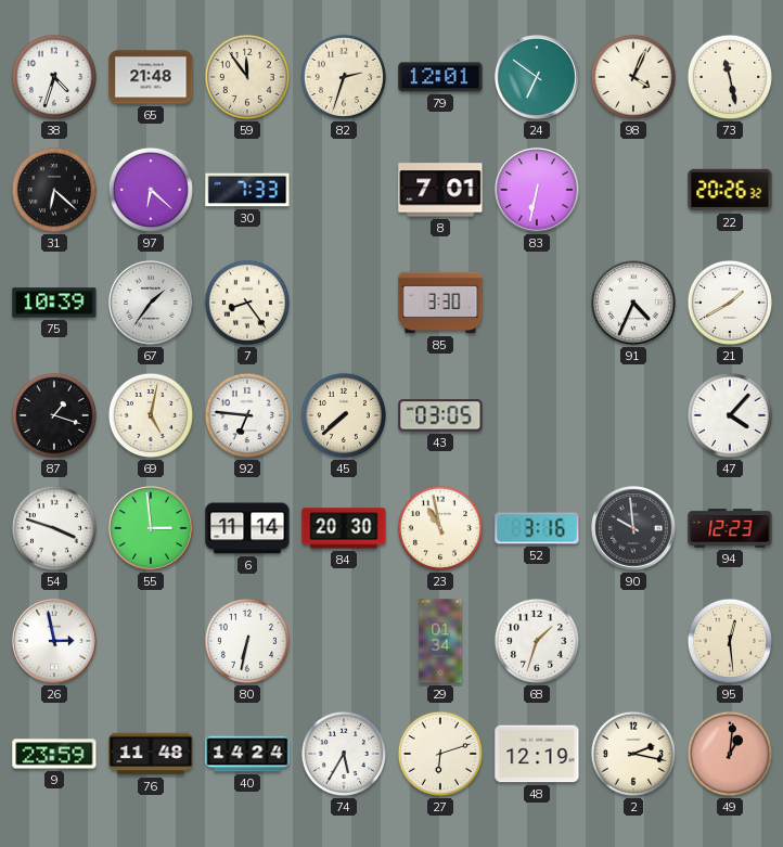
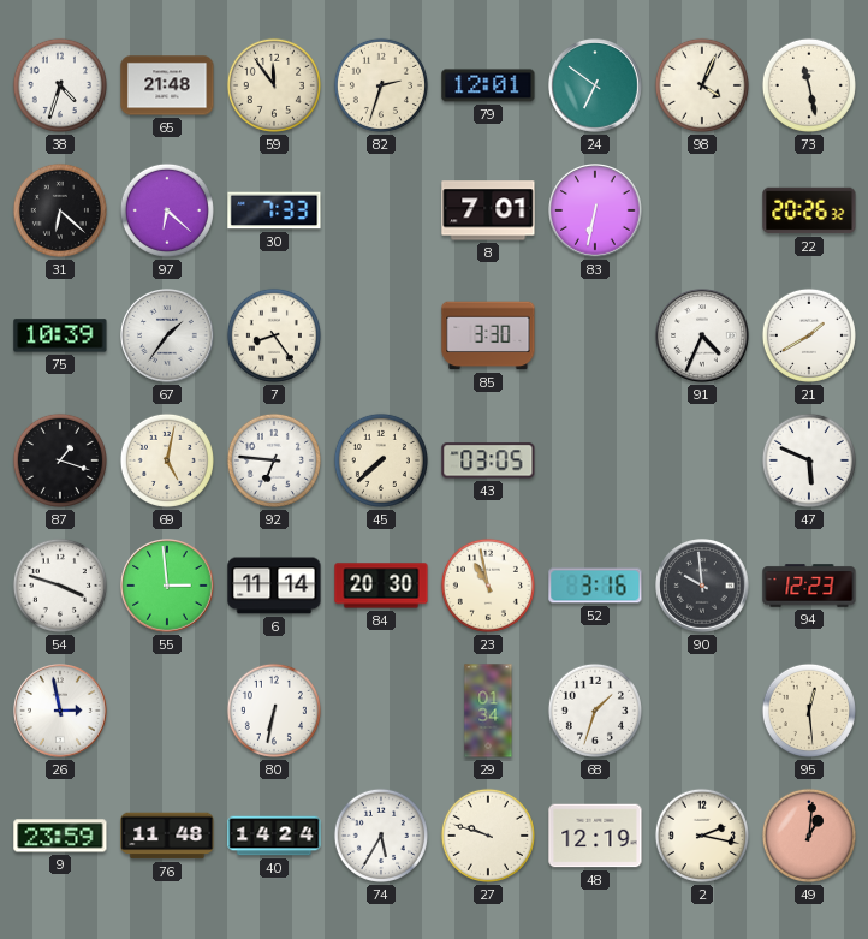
47: 4:07 -> 5:49 (809, 460)
27: 6:12 -> 9:48 (488, 836)
